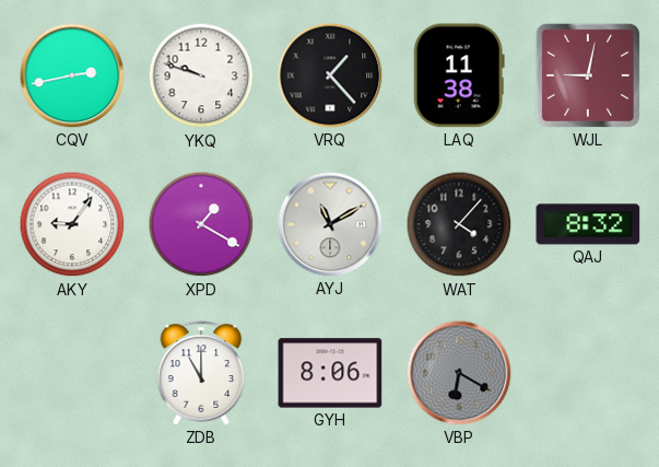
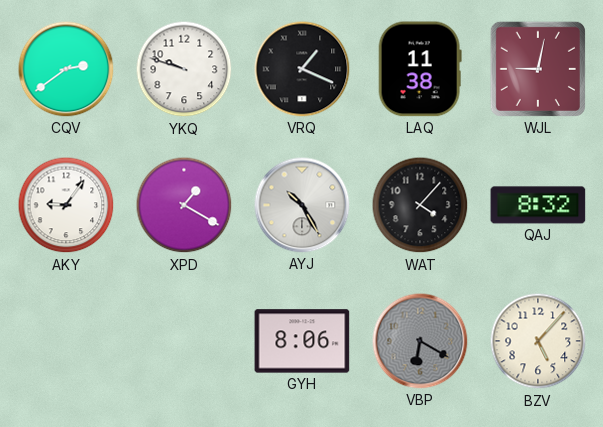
CQV: 2:43 -> 2:39 (66, 69)
VRQ: 1:23 -> 1:19 (302, 69)
AYJ: 11:10 -> 10:25 (302, 205)
ZDB: 11:00 -> none (201, 373)
BZV: none -> 5:07 (538, 341)
